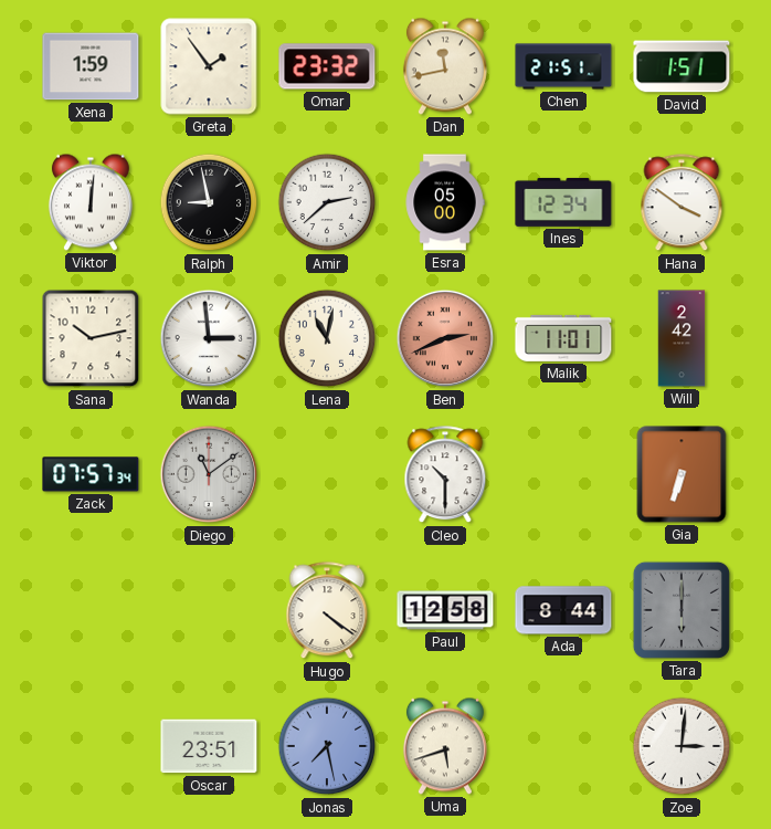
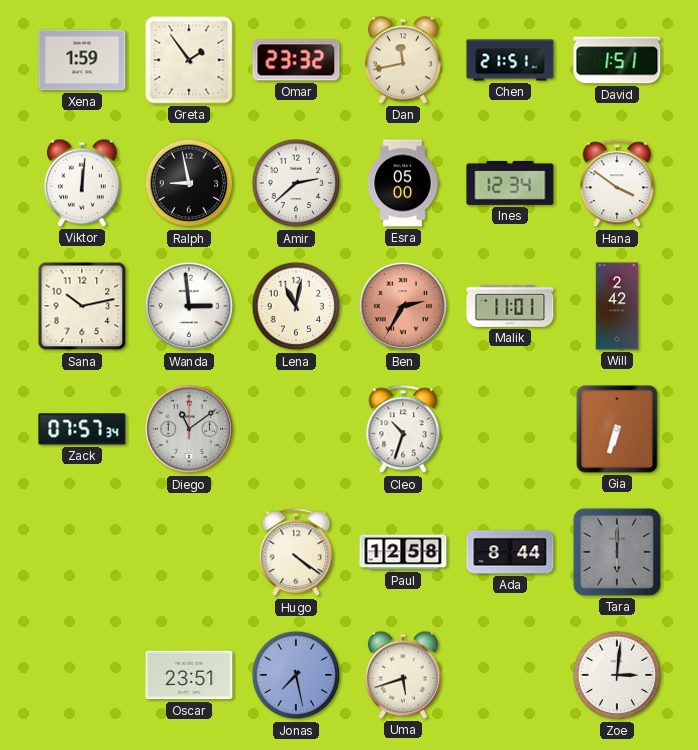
Ben: 2:41 -> 2:35 (403, 306)
Cleo: 10:30 -> 10:33 (403, 430)
